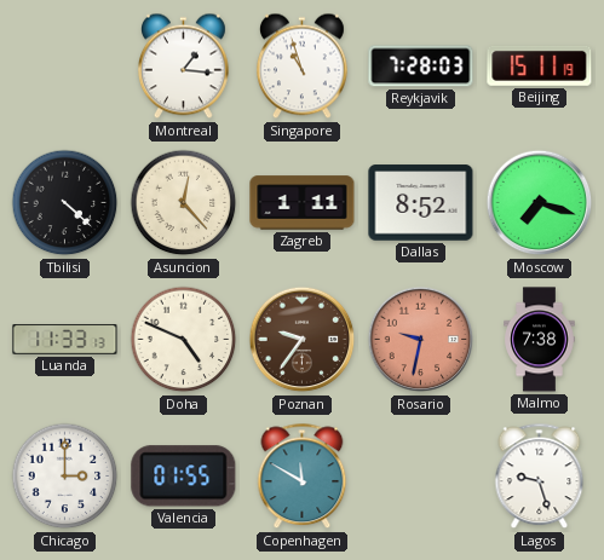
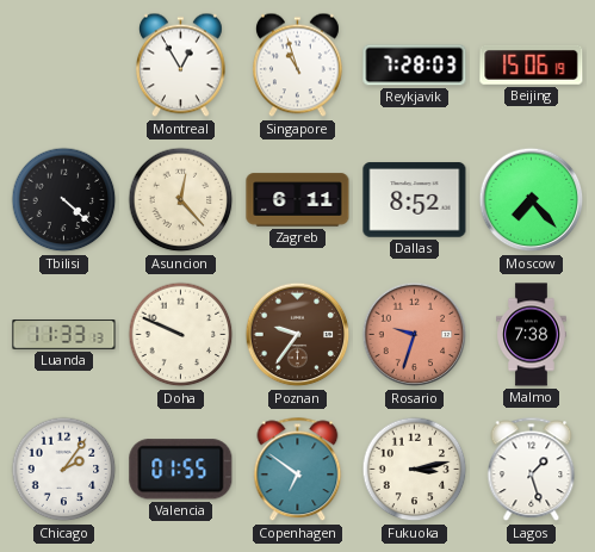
Montreal: 1:16 -> 12:55 (181, 66)
Beijing: 15:11 -> 15:06 (532, 64)
Zagreb: 1:11 -> 6:11 (298, 200)
Moscow: 7:18 -> 7:23 (532, 200)
Doha: 4:49 -> 9:49 (181, 335)
Rosario: 9:32 -> 9:33 (415, 335)
Chicago: 3:00 -> 2:06 (64, 470)
Copenhagen: 11:50 -> 6:51 (298, 470)
Fukuoka: none -> 3:13 (415, 470)
Lagos: 9:27 -> 1:27 (532, 470)
